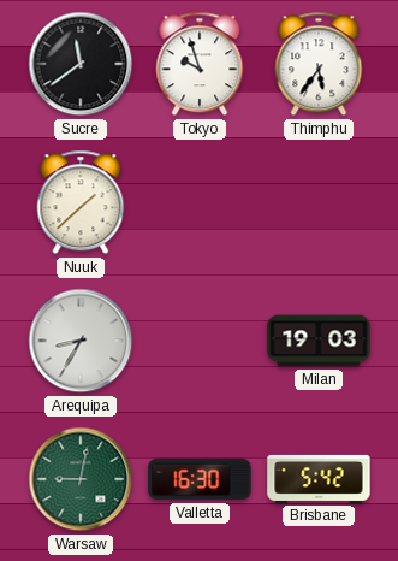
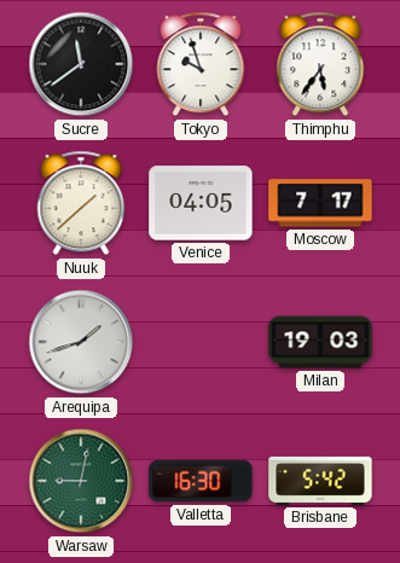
Venice: none -> 04:05 (201, 203)
Moscow: none -> 7:17 (320, 203)
Arequipa: 8:35 -> 1:42 (81, 342)
